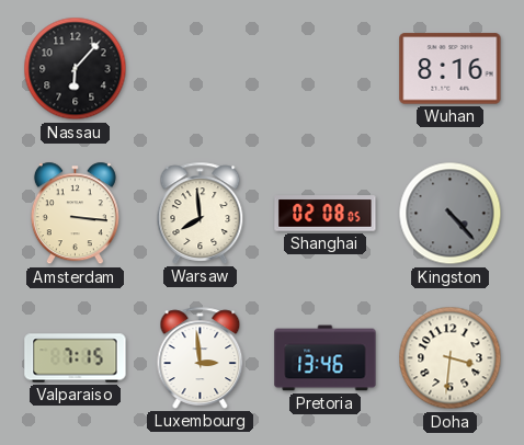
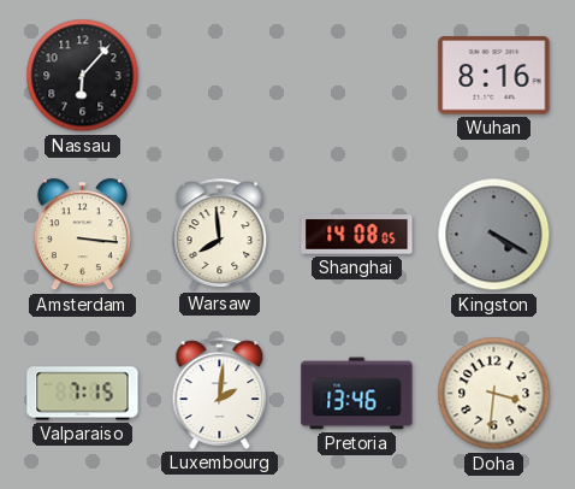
Shanghai: 02:08 -> 14:08 (357, 235)
Kingston: 4:23 -> 4:20 (494, 235)
Luxembourg: 2:59 -> 2:01 (220, 393)
